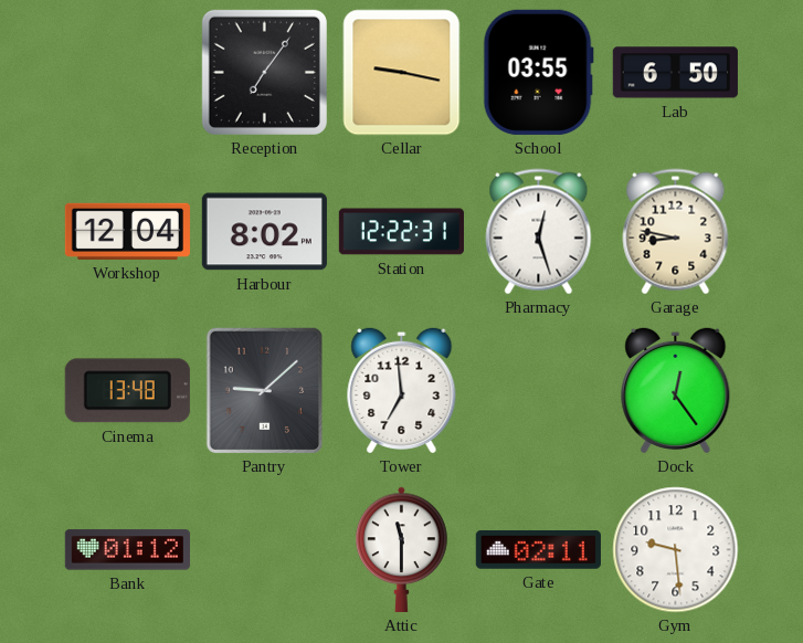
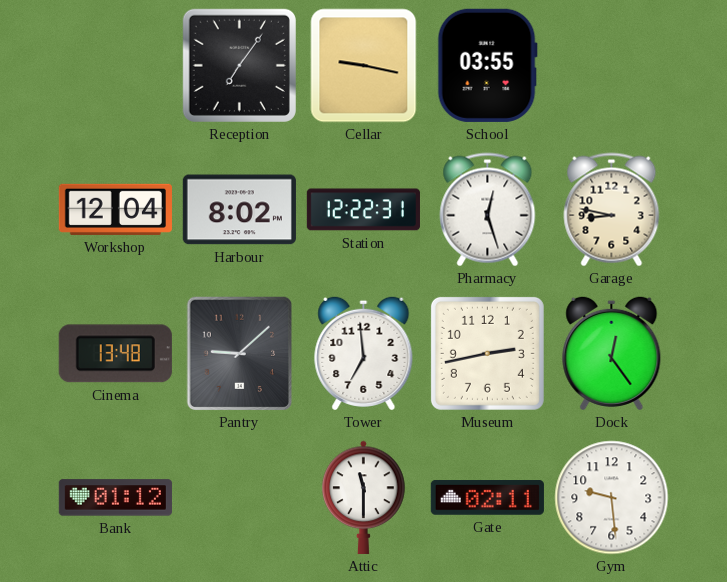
Lab: 6:50 -> none (675, 73)
Museum: none -> 2:43 (487, 353)
